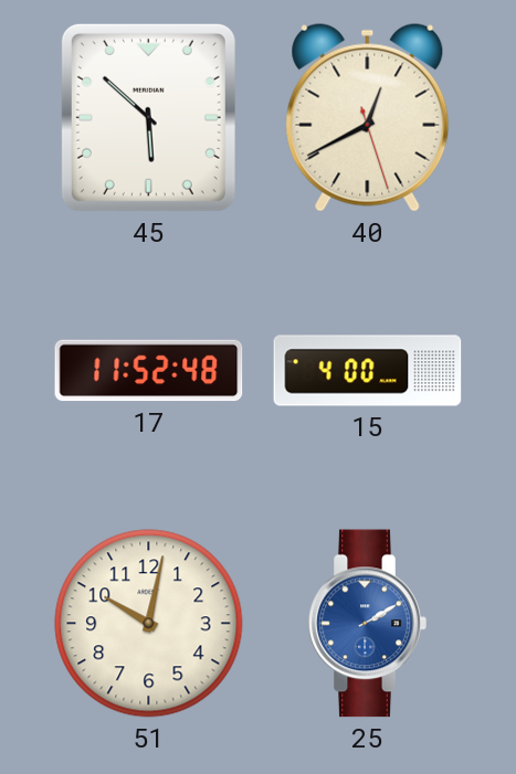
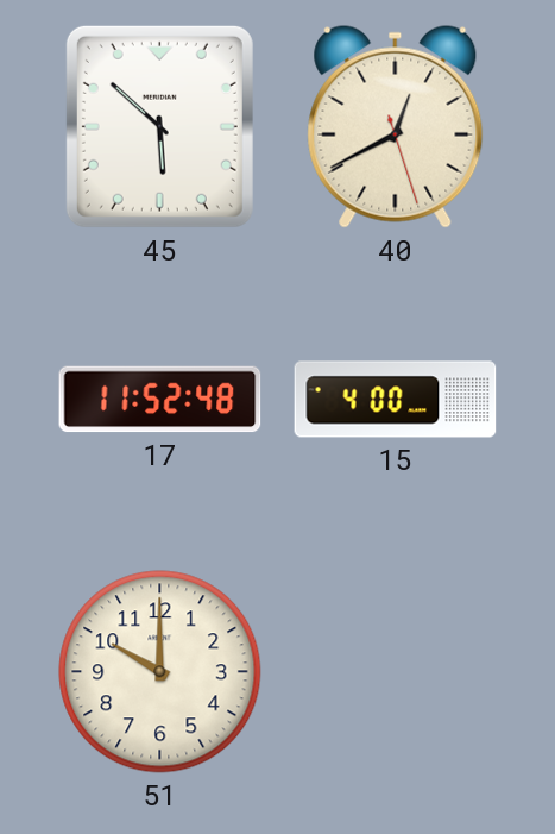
51: 10:02 -> 10:00 (160, 672)
25: 2:10 -> none (367, 624)
